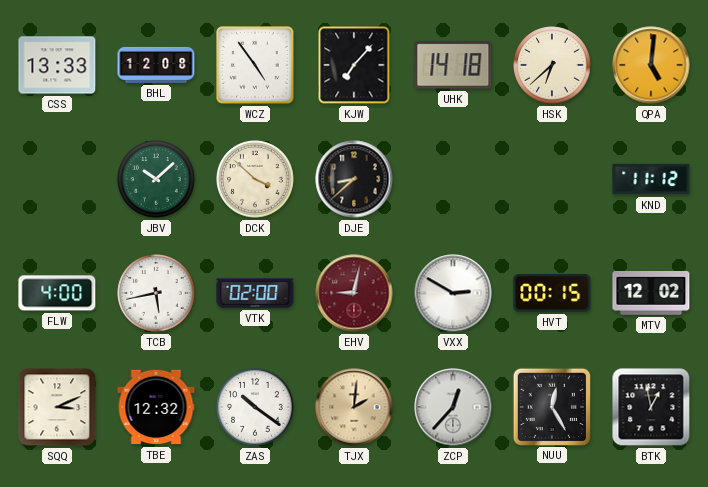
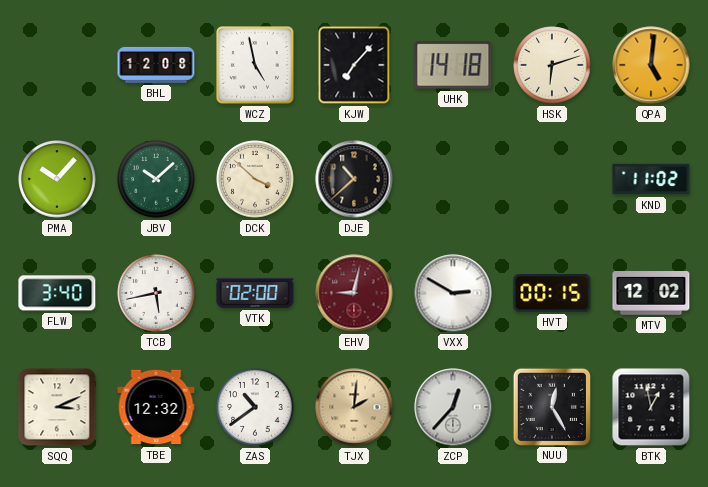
CSS: 13:33 -> none (57, 65)
WCZ: 4:54 -> 4:58 (255, 65)
HSK: 6:38 -> 6:12 (552, 65)
PMA: none -> 10:07 (57, 179)
DJE: 8:38 -> 10:38 (354, 179)
KND: 11:12 -> 11:02 (651, 179)
FLW: 4:00 -> 3:40 (57, 293)
ZAS: 10:21 -> 10:39 (255, 407)
